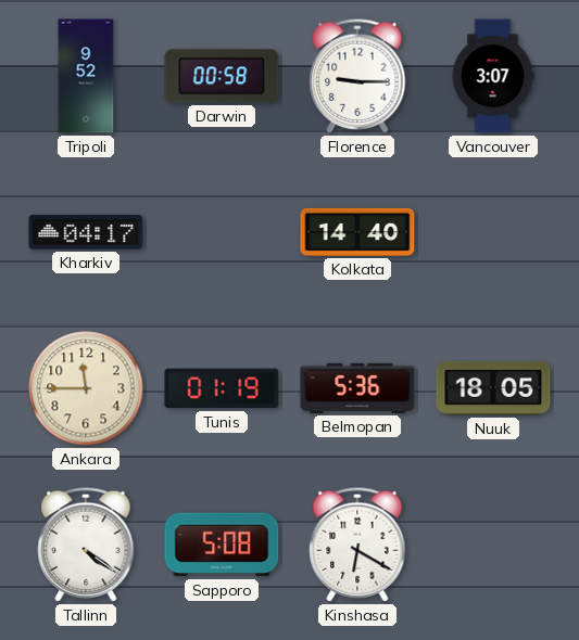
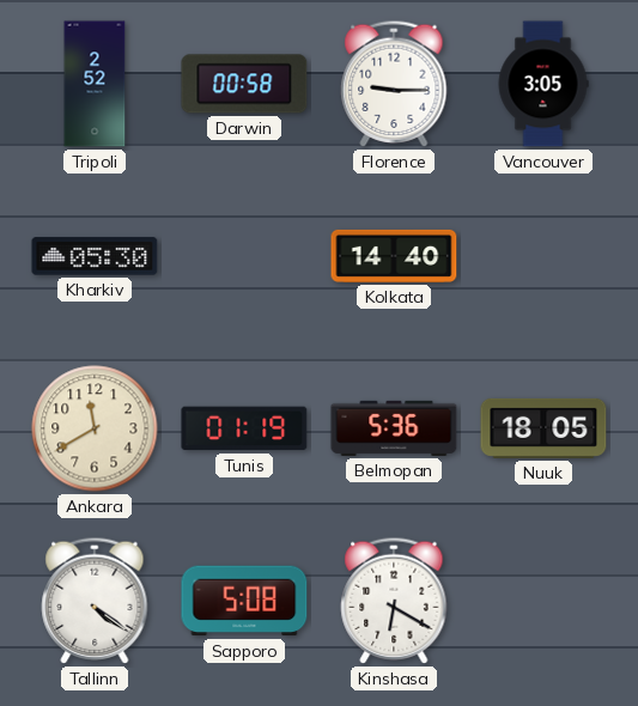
Tripoli: 9:52 -> 2:52 (95, 84)
Vancouver: 3:07 -> 3:05 (543, 84)
Kharkiv: 04:17 -> 05:30 (95, 256)
Ankara: 11:45 -> 11:40 (95, 428)
